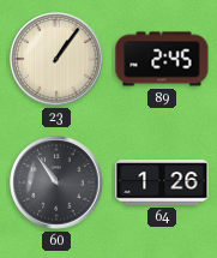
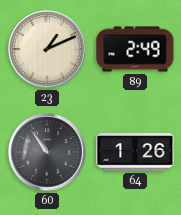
23: 1:06 -> 1:11 (47, 49)
89: 2:45 -> 2:49 (135, 49)
